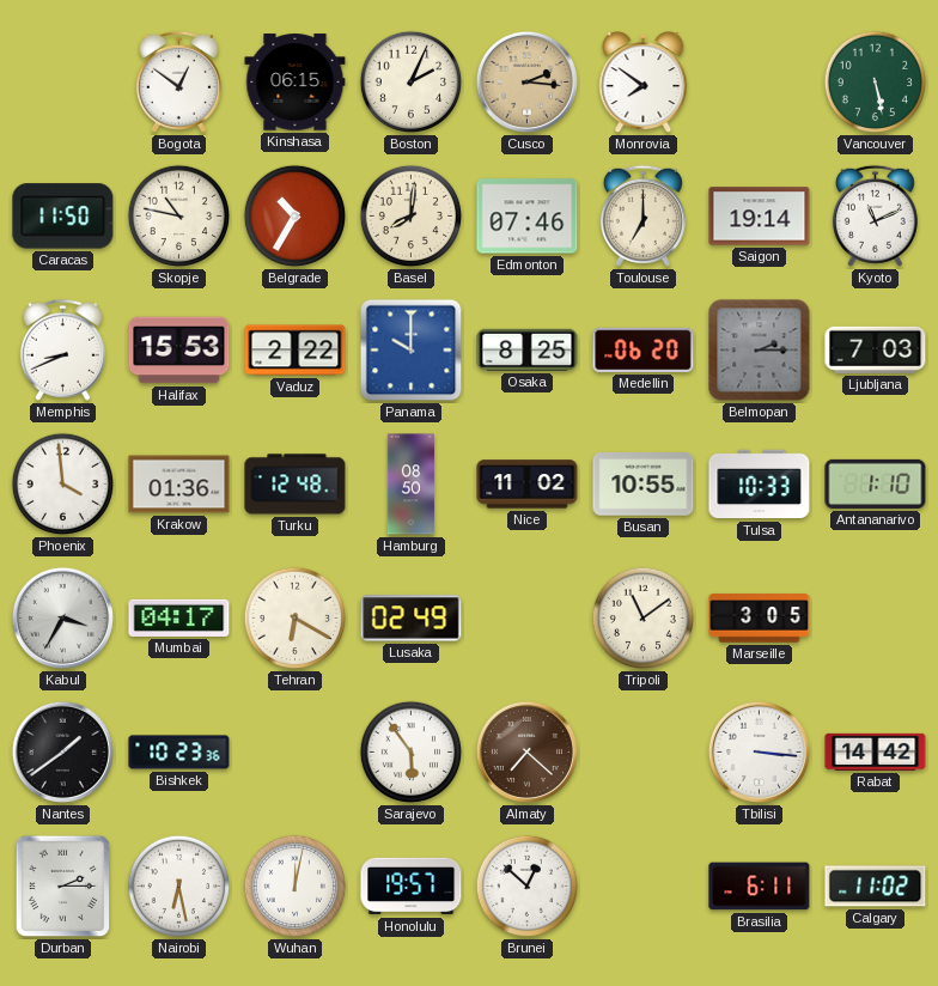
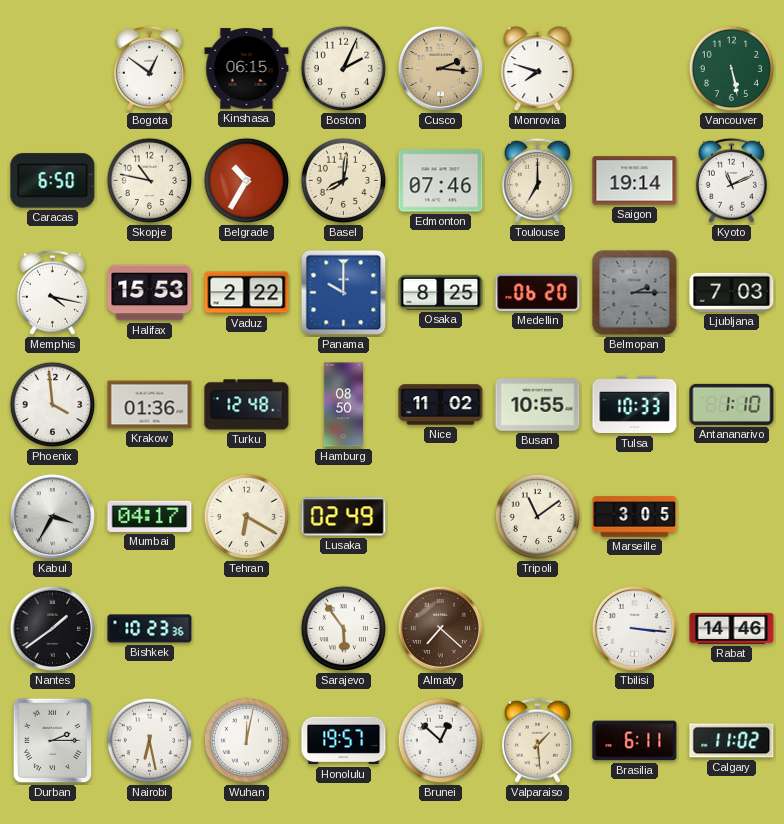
Monrovia: 7:51 -> 7:48 (538, 69)
Caracas: 11:50 -> 6:50 (53, 181)
Memphis: 8:41 -> 4:17 (52, 292)
Rabat: 14:42 -> 14:46 (732, 628)
Valparaiso: none -> 1:29 (537, 740)
